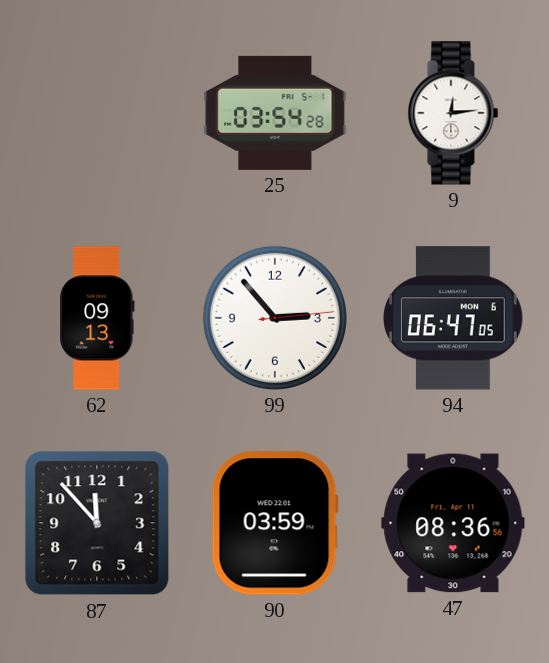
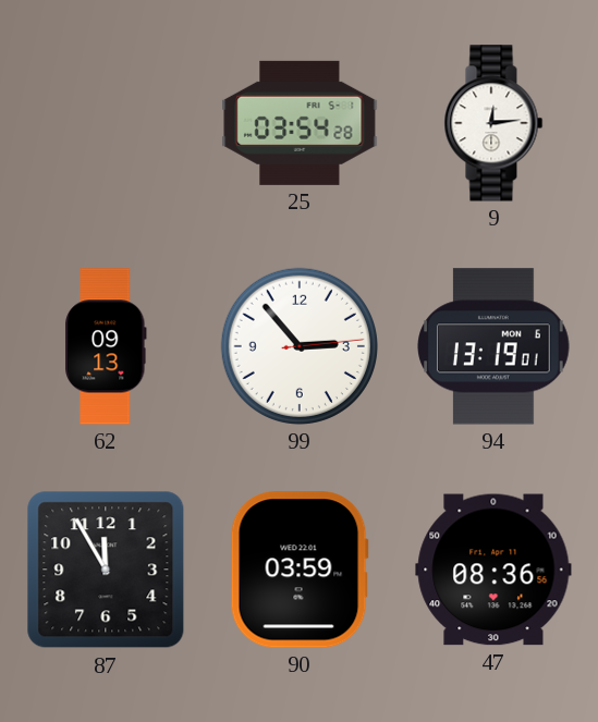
94: 06:47 -> 13:19 (493, 346)
87: 11:53 -> 11:55 (106, 570)
